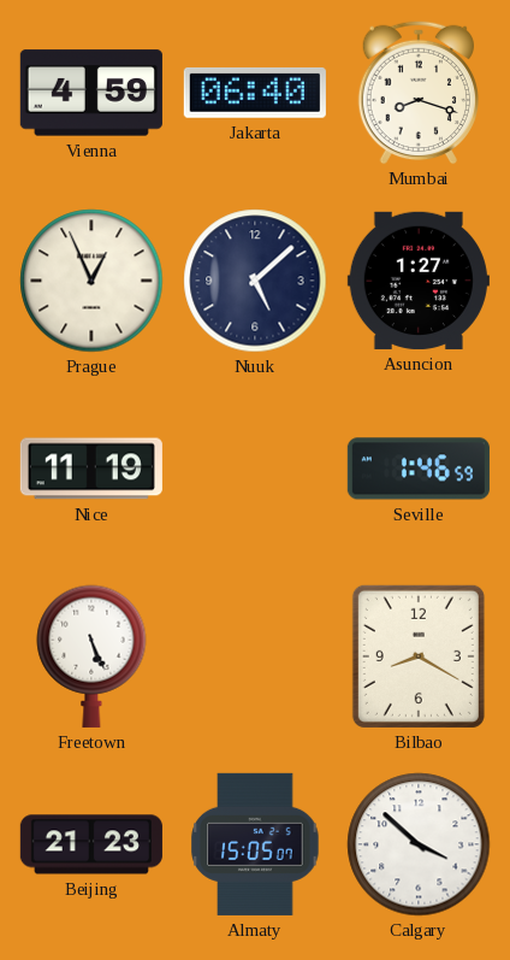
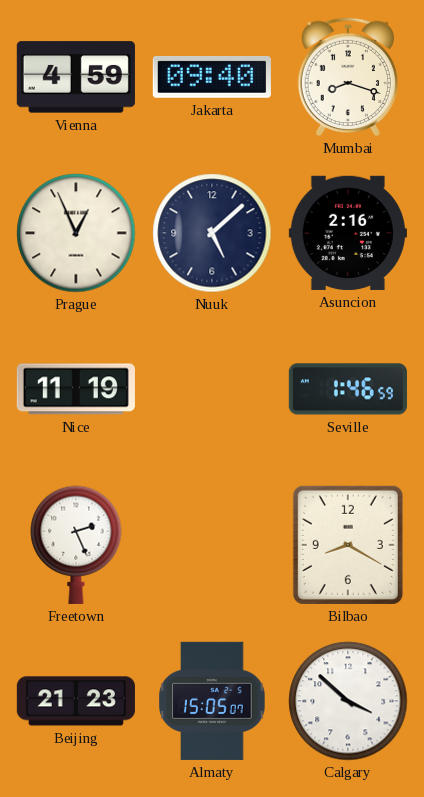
Jakarta: 06:40 -> 09:40 (212, 77)
Asuncion: 1:27 -> 2:16 (348, 233)
Freetown: 5:26 -> 2:26 (76, 545)
